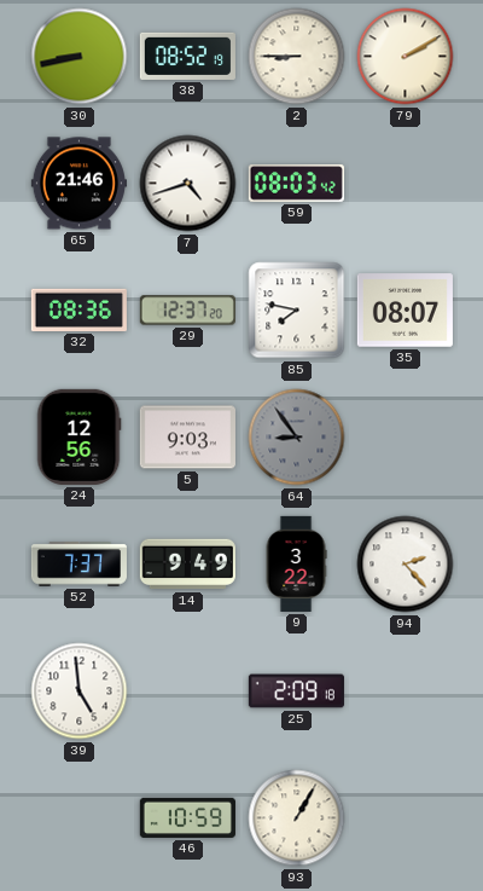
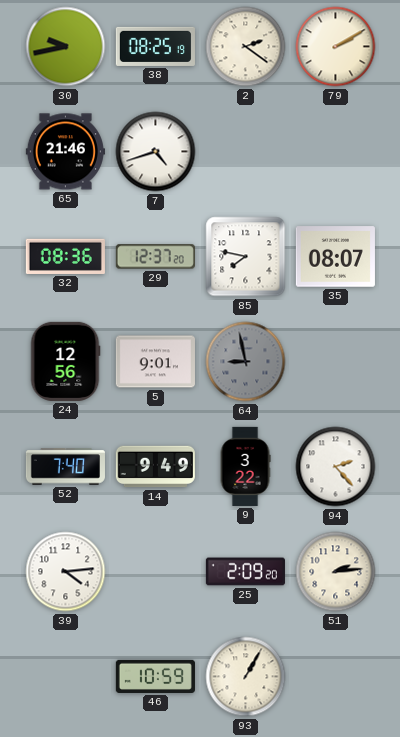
30: 8:43 -> 9:43 (66, 47)
38: 08:52 -> 08:25 (155, 46)
2: 8:45 -> 2:21 (246, 47)
59: 08:03 -> none (296, 184)
5: 9:03 -> 9:01 (155, 362)
64: 8:54 -> 8:58 (246, 362)
52: 7:37 -> 7:40 (65, 467)
39: 4:59 -> 4:14 (66, 572)
25: 2:09:18 -> 2:09:20 (245, 572)
51: none -> 2:14 (336, 572)
